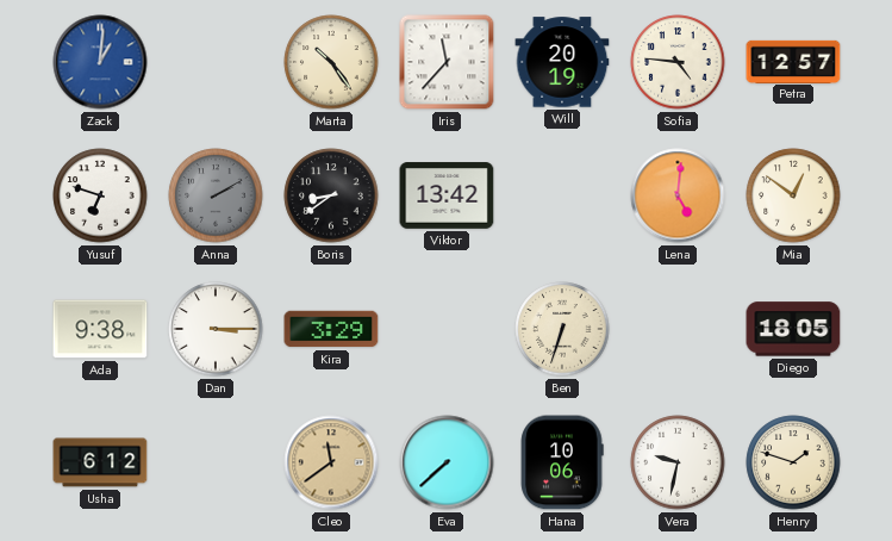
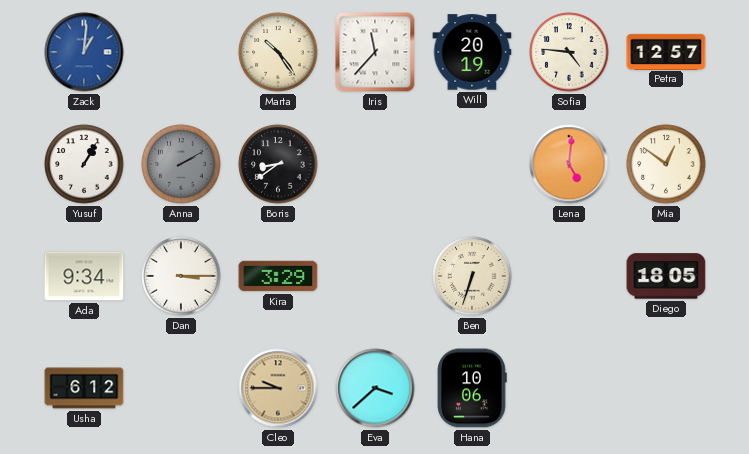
Yusuf: 6:48 -> 1:05 (84, 164)
Viktor: 13:42 -> none (447, 195)
Ada: 9:38 -> 9:34 (84, 276)
Cleo: 11:39 -> 9:45 (278, 388)
Eva: 7:38 -> 3:38 (375, 388)
Vera: 9:32 -> none (678, 462)
Henry: 1:48 -> none (793, 462)
